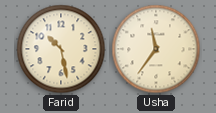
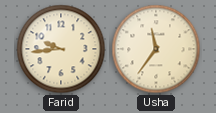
Farid: 10:28 -> 9:44 (61, 49)
